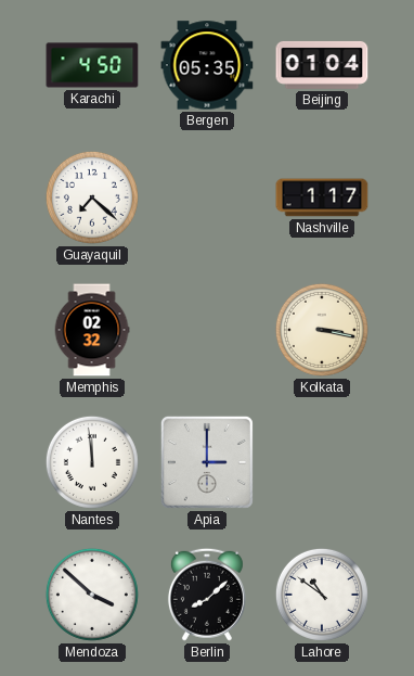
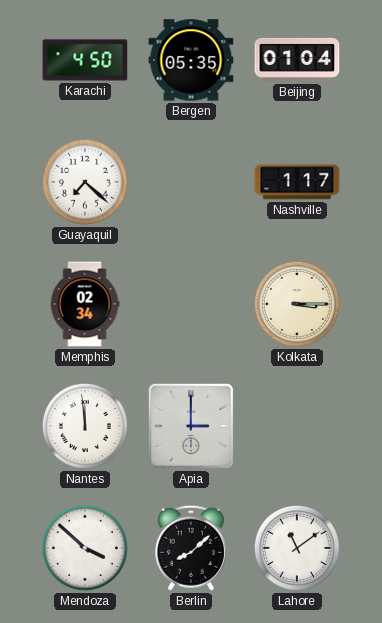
Memphis: 02:32 -> 02:34 (85, 304)
Kolkata: 3:17 -> 3:15 (297, 304)
Lahore: 10:51 -> 11:09 (297, 548)
